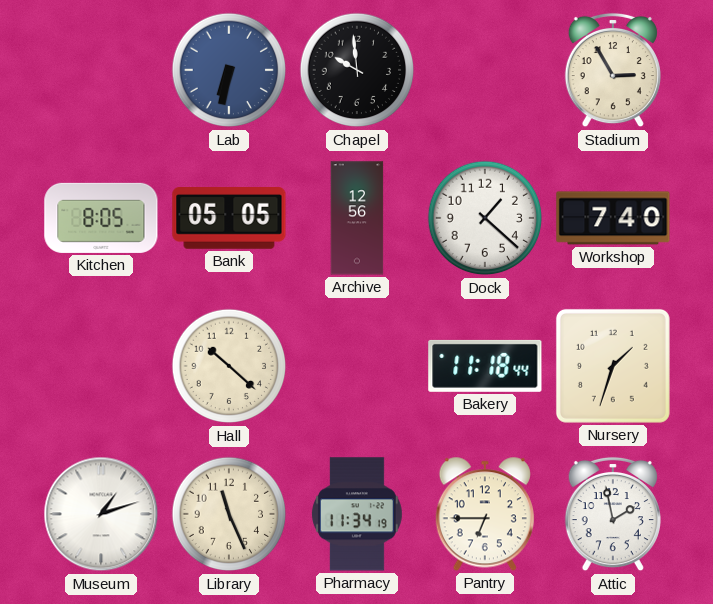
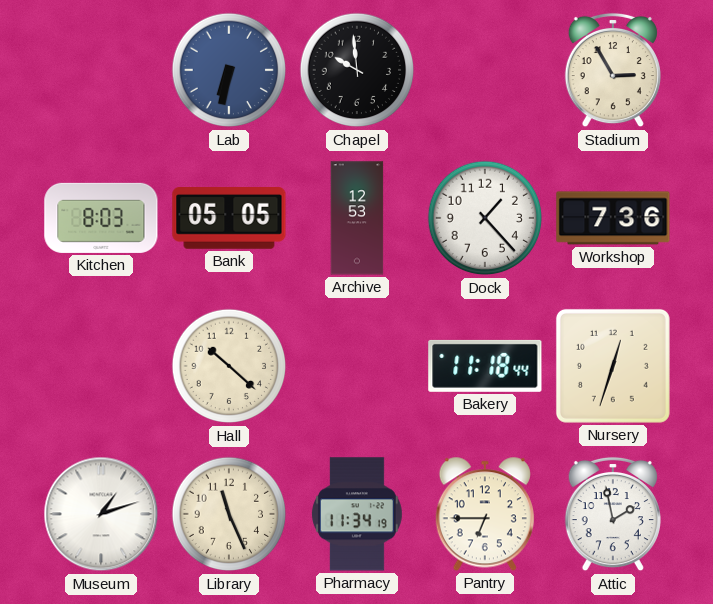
Kitchen: 8:05 -> 8:03 (101, 218)
Archive: 12:56 -> 12:53 (357, 218)
Dock: 1:22 -> 1:23 (485, 218)
Workshop: 7:40 -> 7:36 (613, 218)
Nursery: 1:33 -> 12:33 (613, 366)
